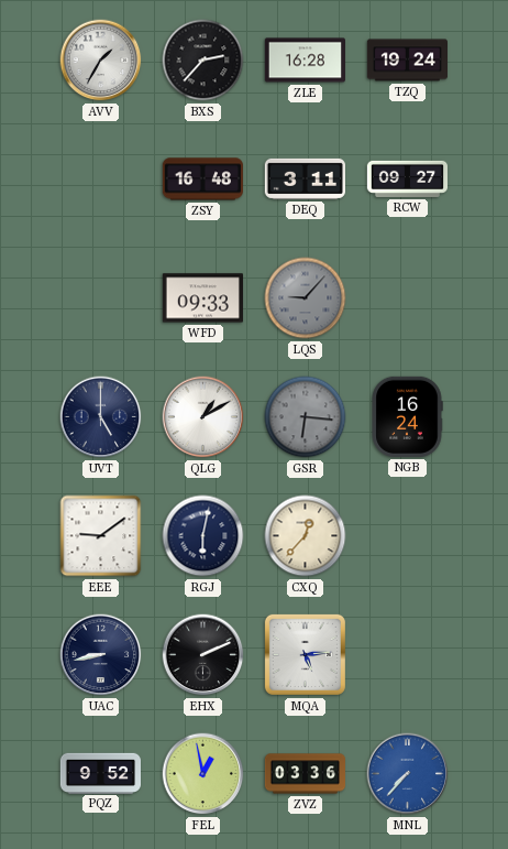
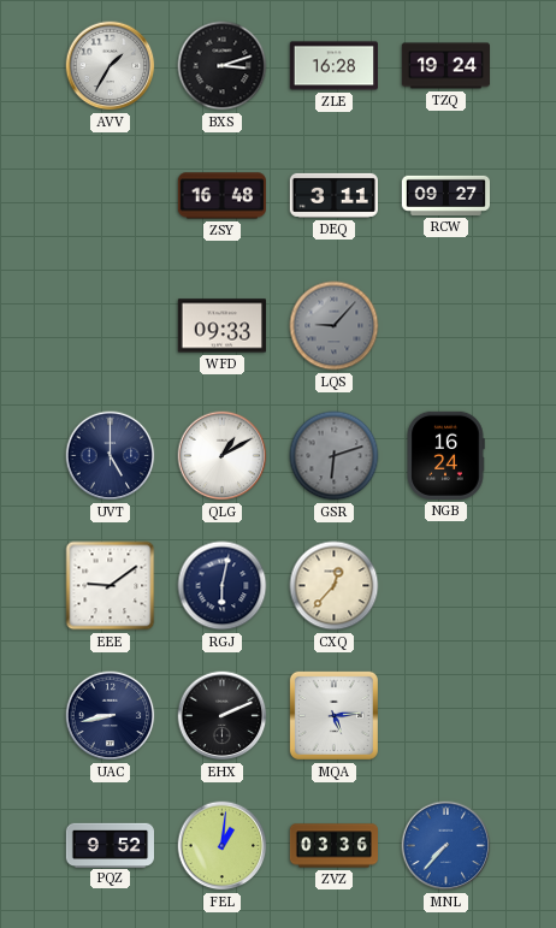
BXS: 2:37 -> 3:12 (223, 66)
GSR: 6:16 -> 6:12 (335, 456)
FEL: 12:58 -> 1:01 (223, 846)
